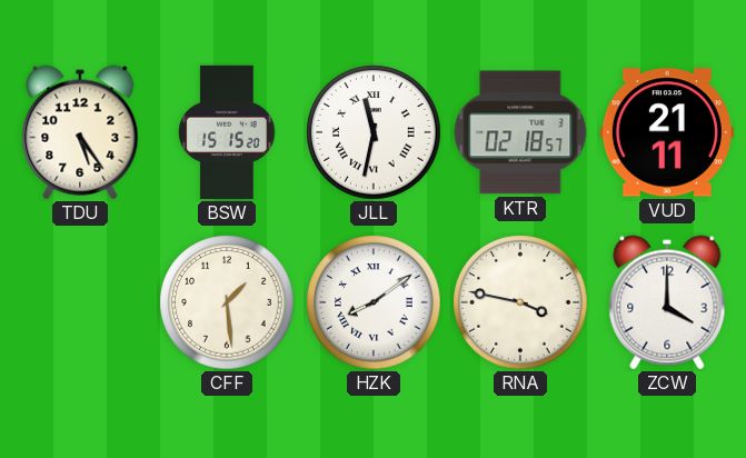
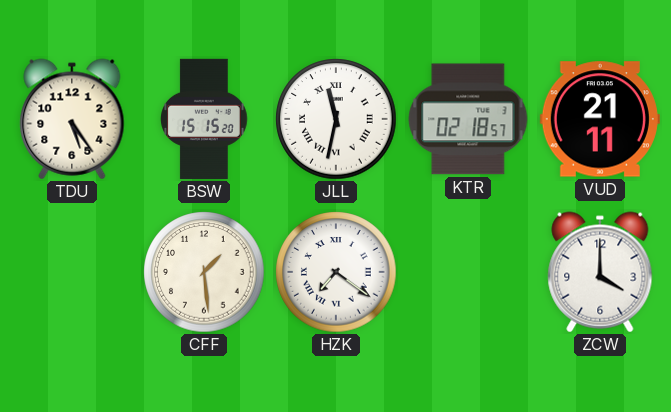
HZK: 8:09 -> 7:21 (336, 272)
RNA: 3:47 -> none (520, 302)
